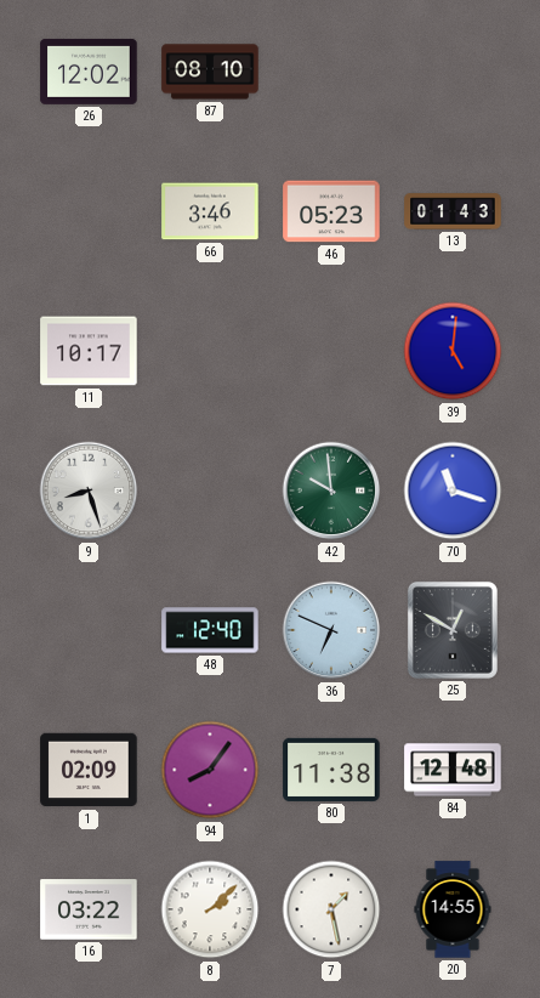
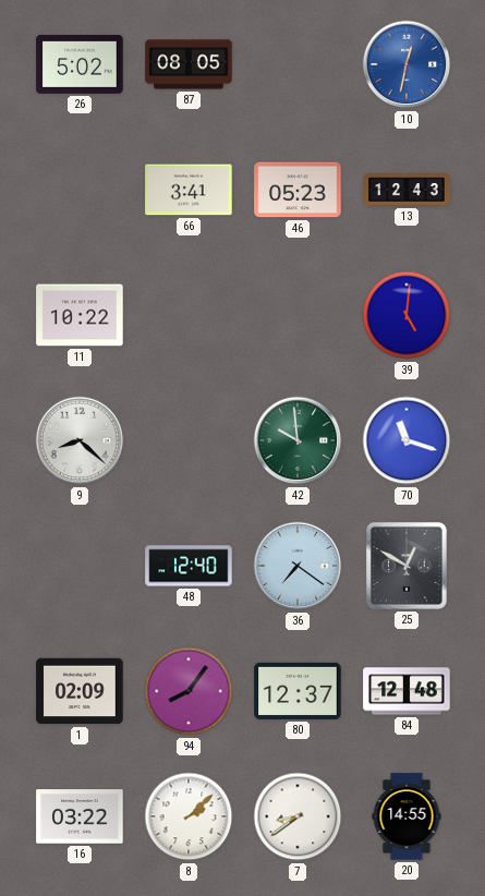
26: 12:02 -> 5:02 (80, 64)
87: 08:10 -> 08:05 (189, 64)
10: none -> 12:32 (407, 64)
66: 3:46 -> 3:41 (189, 190)
13: 01:43 -> 12:43 (407, 190)
11: 10:17 -> 10:22 (80, 315)
9: 8:27 -> 8:22 (80, 440)
36: 6:49 -> 7:21 (298, 566)
80: 11:38 -> 12:37 (298, 691)
7: 1:28 -> 8:39 (298, 816)
